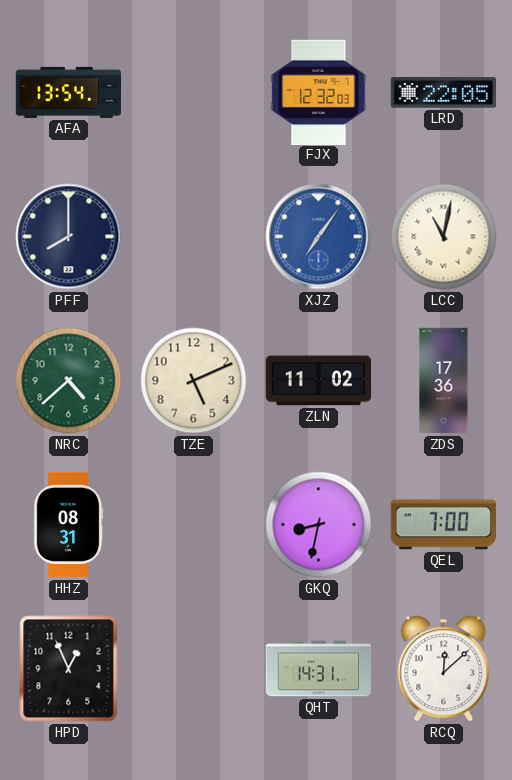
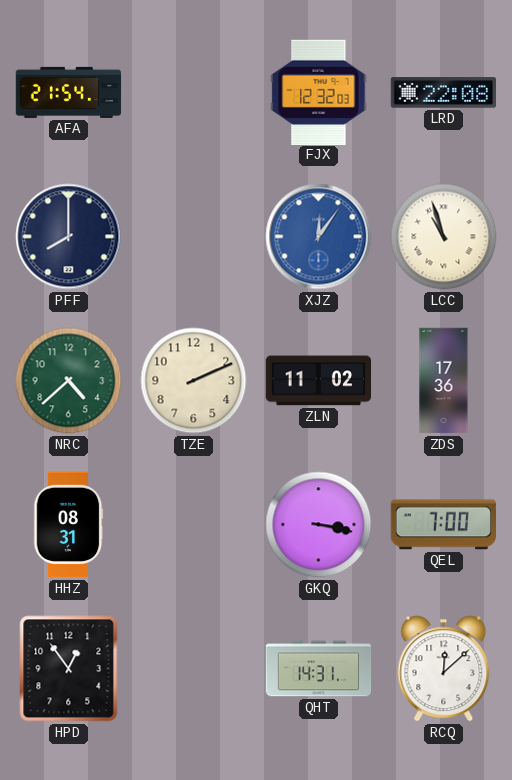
AFA: 13:54 -> 21:54 (69, 92)
LRD: 22:05 -> 22:08 (444, 93)
XJZ: 7:06 -> 12:06 (319, 237)
LCC: 11:02 -> 10:57 (444, 237)
TZE: 5:11 -> 2:11 (194, 381)
GKQ: 8:32 -> 3:17 (319, 525)
HPD: 12:56 -> 12:54 (69, 669)
